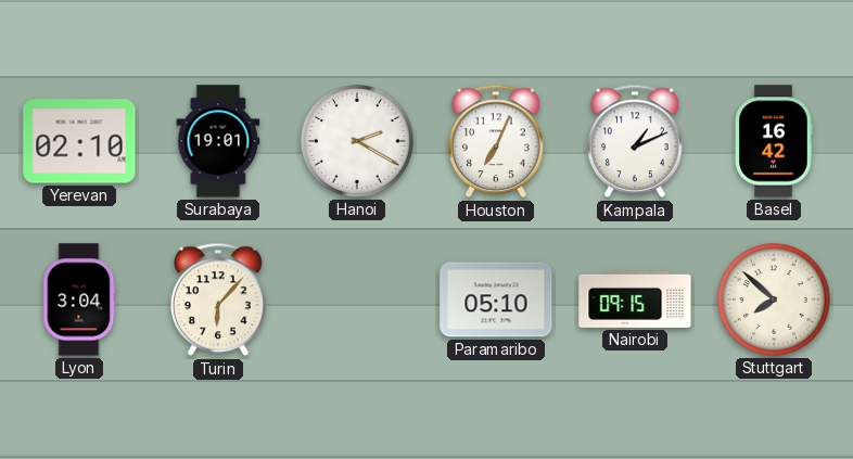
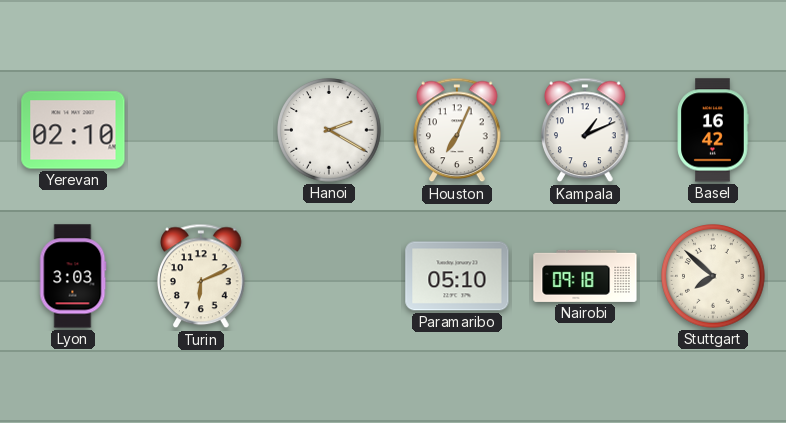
Surabaya: 19:01 -> none (218, 141)
Lyon: 3:04 -> 3:03 (73, 276)
Turin: 6:07 -> 6:11 (202, 276)
Nairobi: 09:15 -> 09:18 (585, 276)
